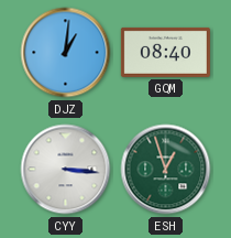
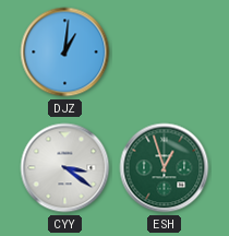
GQM: 08:40 -> none (165, 52)
CYY: 3:16 -> 3:21 (65, 168)
